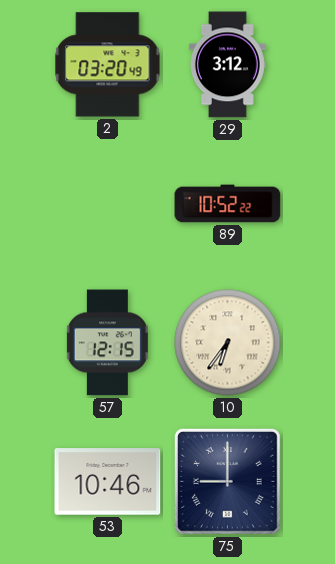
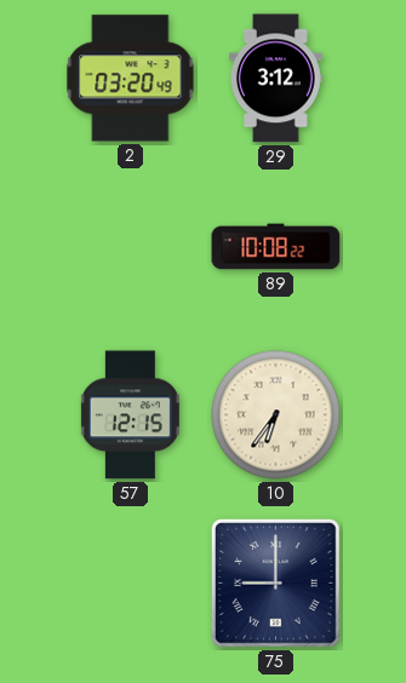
89: 10:52 -> 10:08 (276, 247)
53: 10:46 -> none (108, 482)
